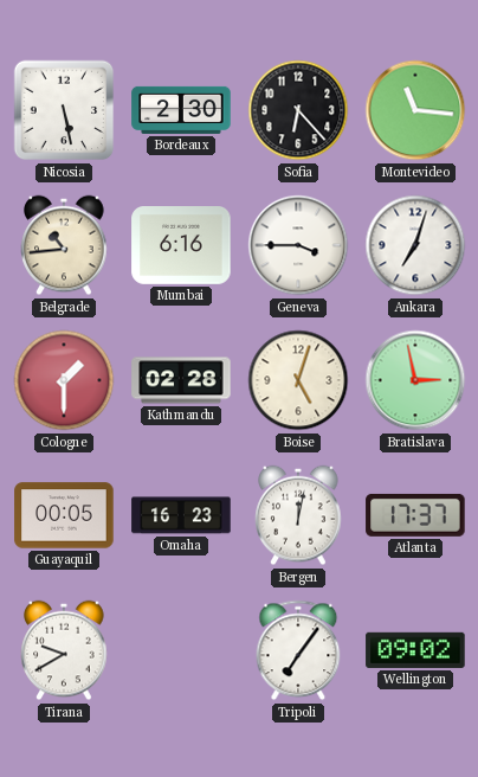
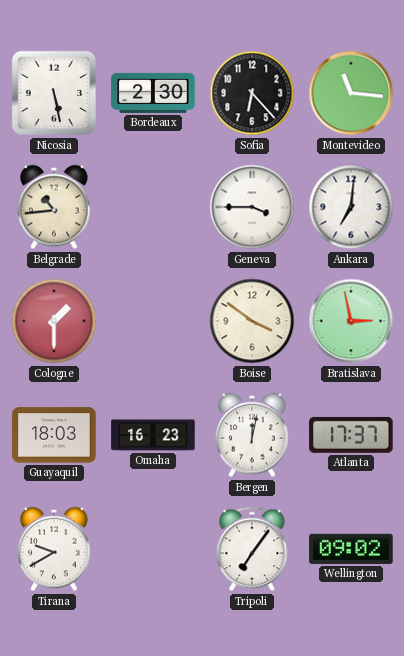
Mumbai: 6:16 -> none (181, 246)
Ankara: 7:03 -> 7:01 (351, 207)
Kathmandu: 02:28 -> none (181, 380)
Boise: 5:03 -> 3:51 (252, 321)
Guayaquil: 00:05 -> 18:03 (54, 435)
